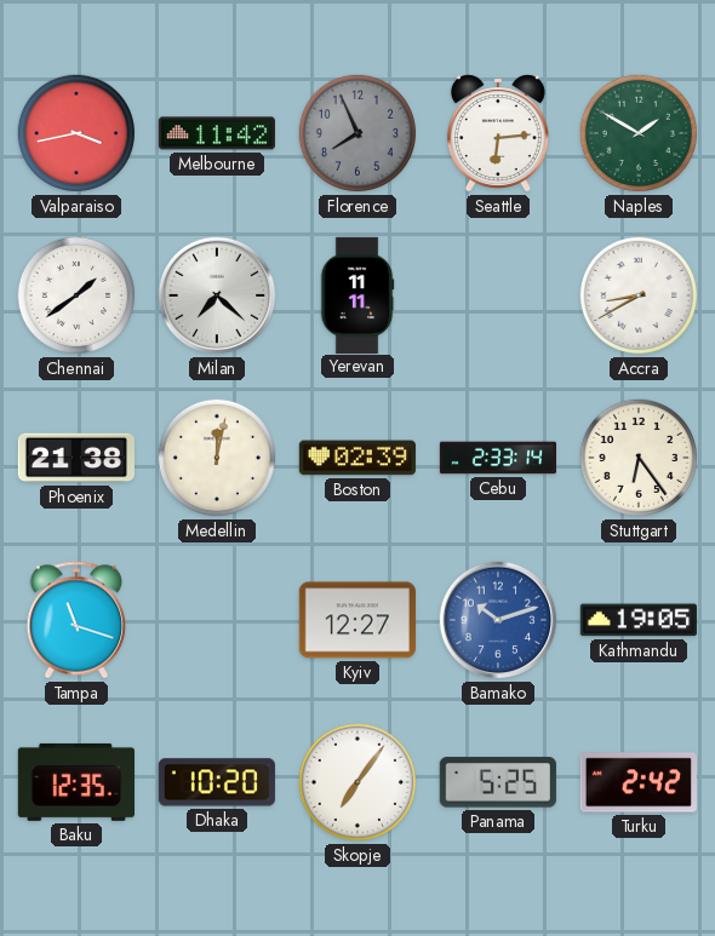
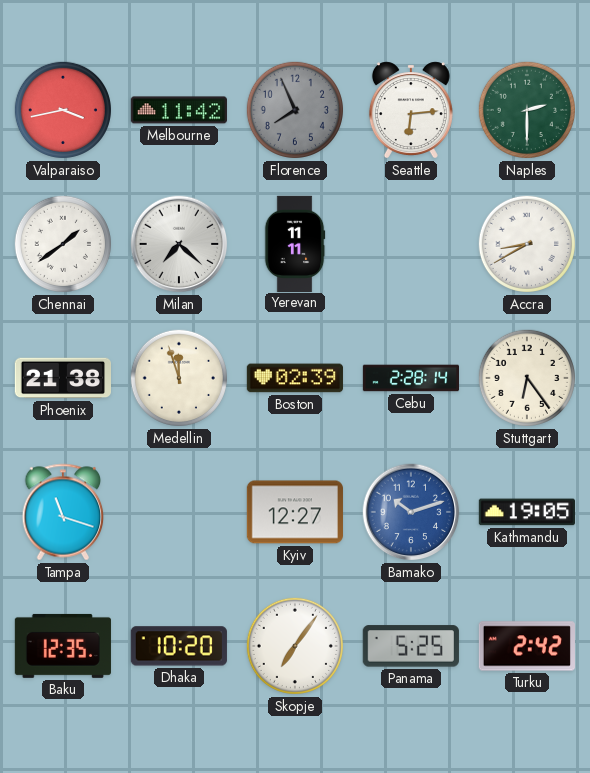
Naples: 1:50 -> 2:30 (527, 110)
Medellin: 12:02 -> 11:57 (179, 378)
Cebu: 2:33 -> 2:28 (410, 378)
